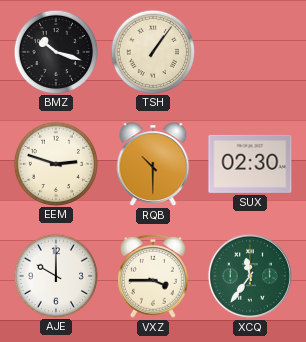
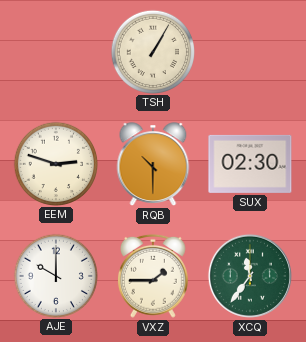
BMZ: 10:18 -> none (55, 51)
TSH: 1:06 -> 1:05 (152, 51)
VXZ: 3:45 -> 1:45 (153, 276)
